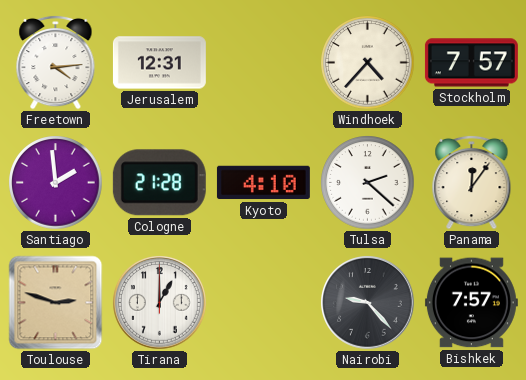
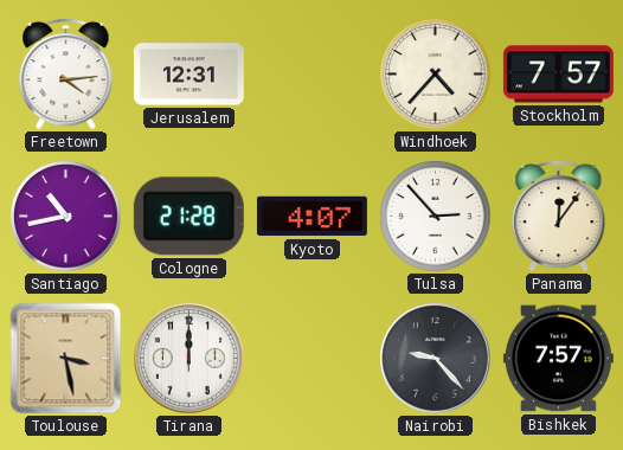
Santiago: 1:59 -> 10:43 (66, 217)
Kyoto: 4:10 -> 4:07 (311, 217)
Tulsa: 2:22 -> 2:53 (436, 217)
Toulouse: 2:48 -> 3:28 (66, 359)
Tirana: 1:00 -> 12:00 (190, 359)
